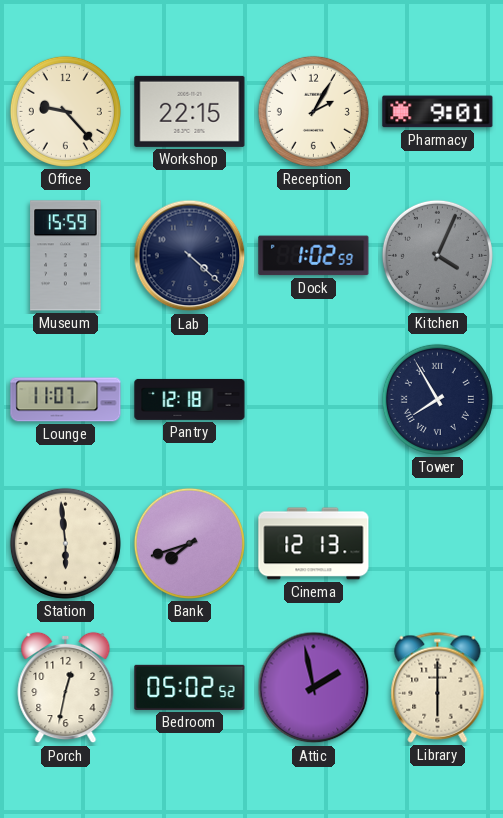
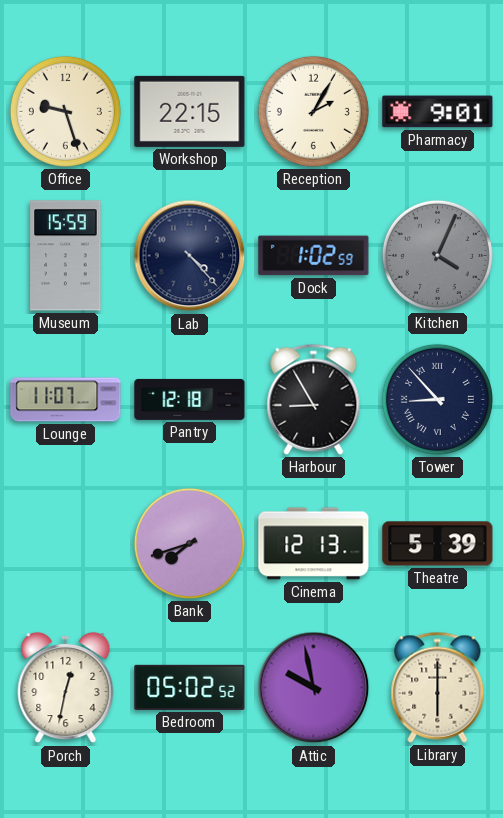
Office: 9:23 -> 9:27 (65, 111)
Lab: 4:22 -> 4:23 (190, 256)
Harbour: none -> 8:55 (314, 399)
Tower: 7:55 -> 8:53 (437, 399)
Station: 5:59 -> none (65, 543)
Theatre: none -> 5:39 (438, 544)
Attic: 1:58 -> 9:58 (314, 688)
